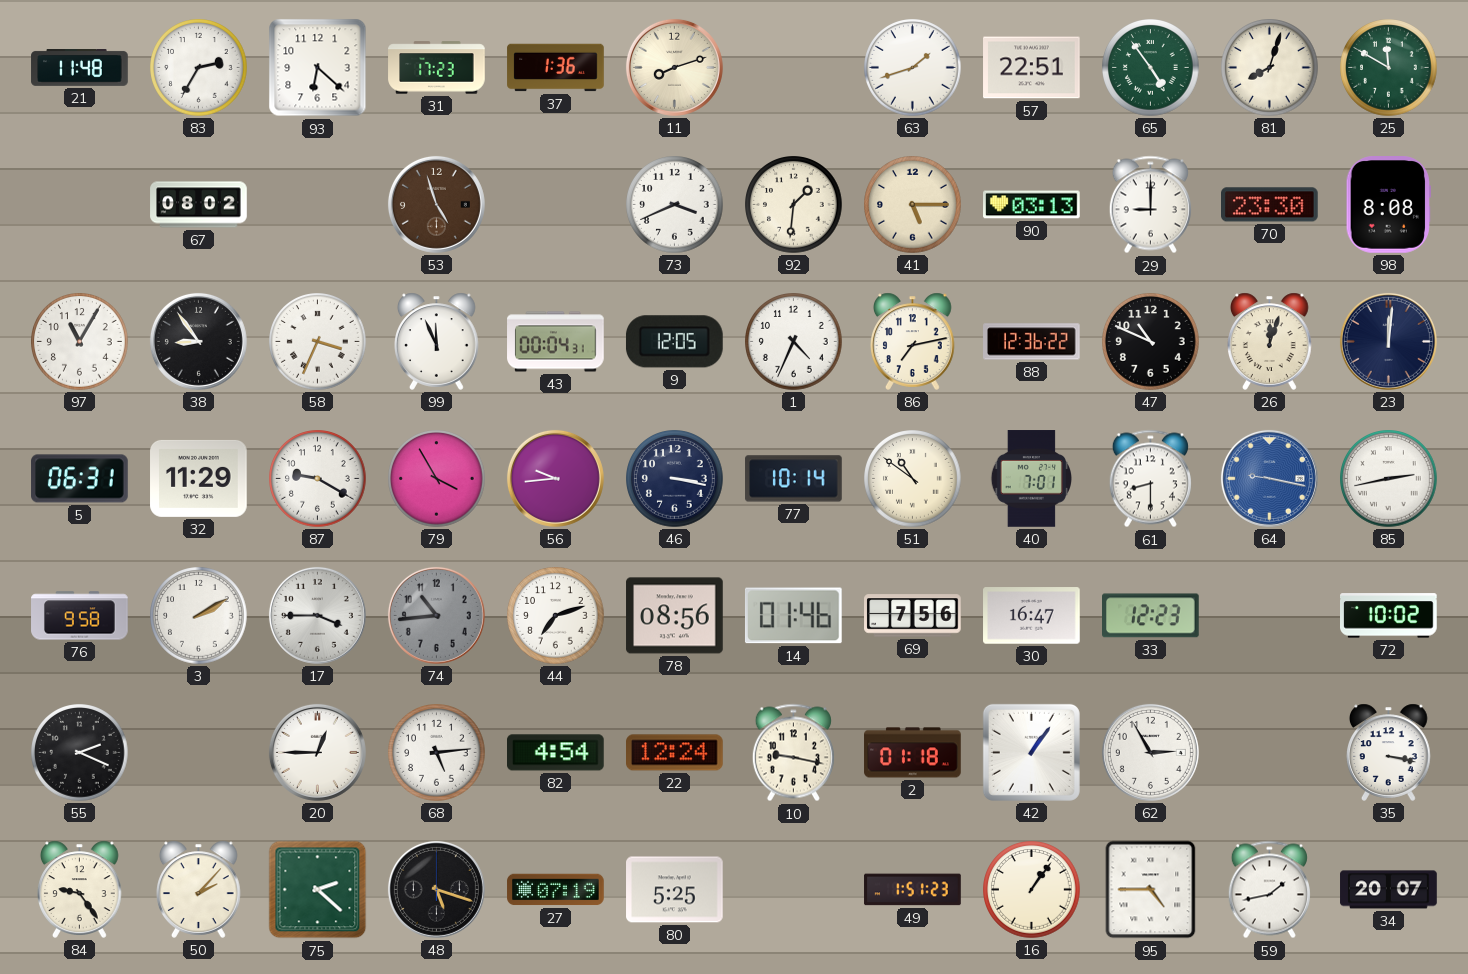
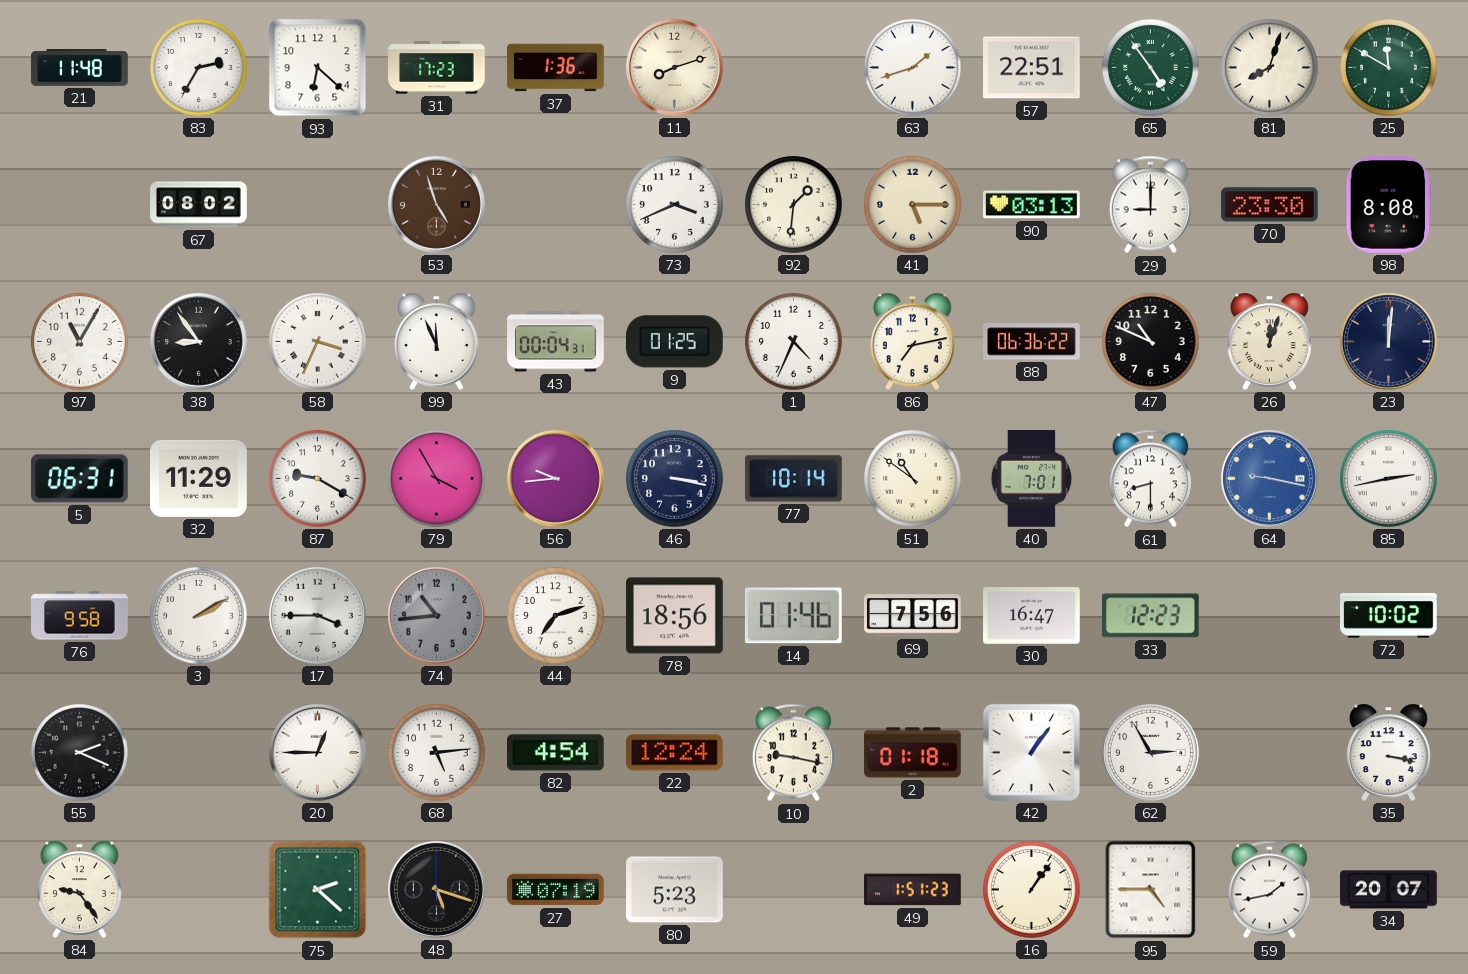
9: 12:05 -> 01:25 (674, 342)
88: 12:36 -> 06:36 (1032, 342)
78: 08:56 -> 18:56 (675, 616)
50: 2:07 -> none (199, 889)
80: 5:25 -> 5:23 (675, 890)
